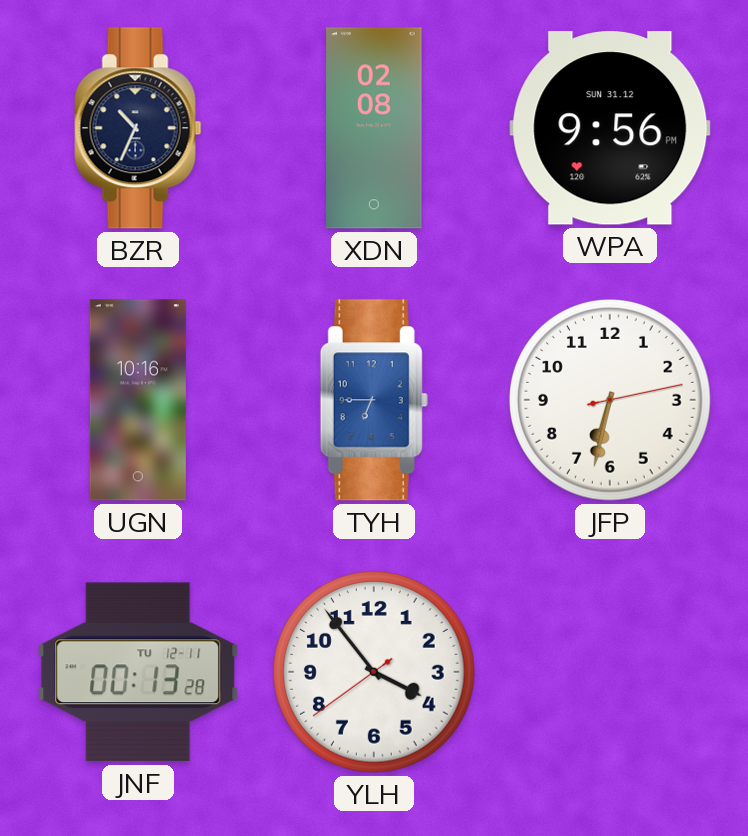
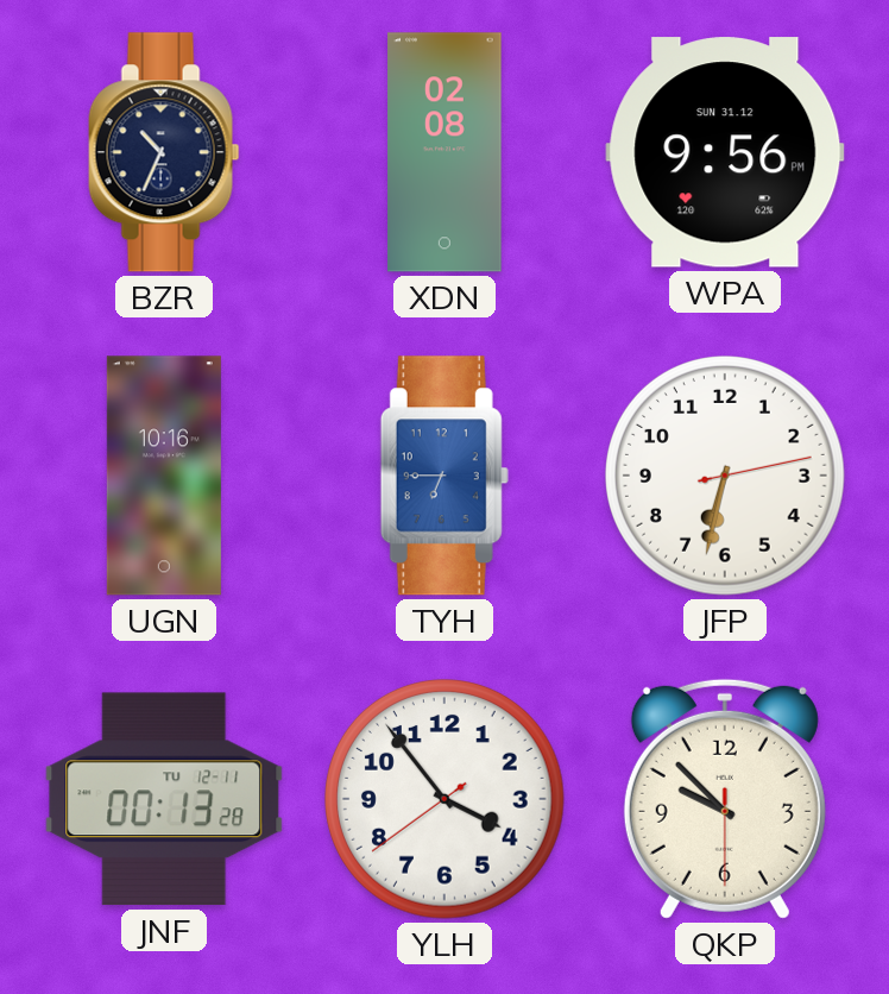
QKP: none -> 9:52 (725, 799)
